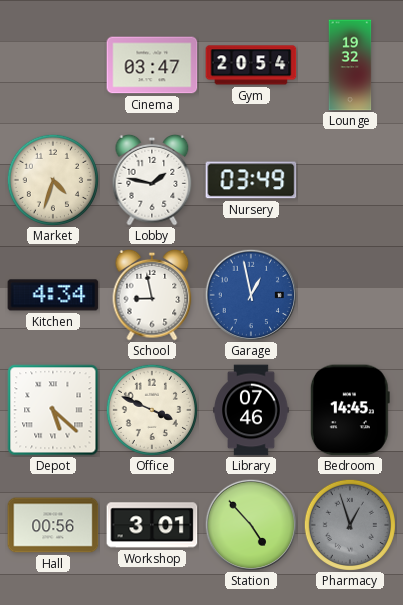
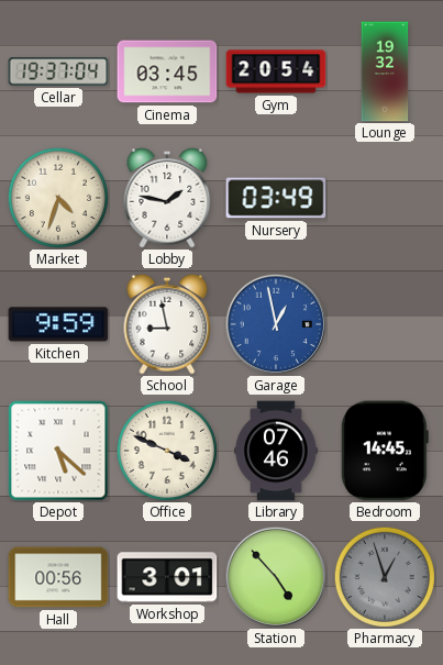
Cellar: none -> 19:37 (58, 71)
Cinema: 03:47 -> 03:45 (167, 71)
Kitchen: 4:34 -> 9:59 (58, 324)
